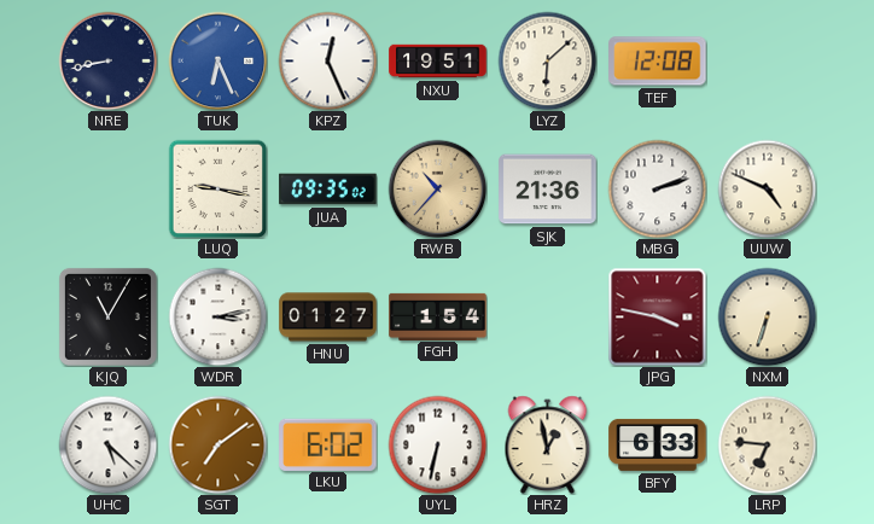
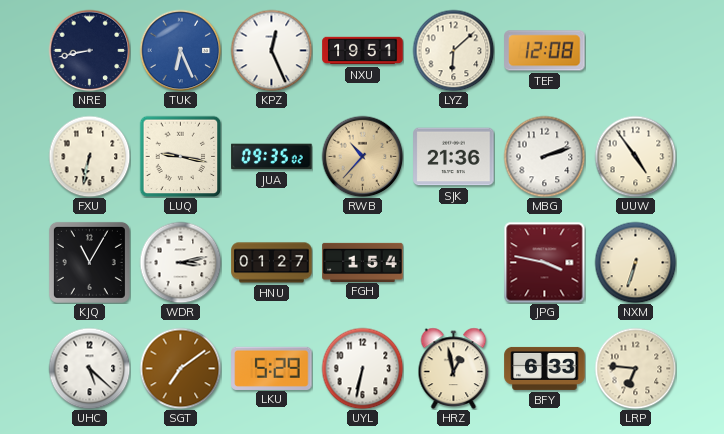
FXU: none -> 6:32 (89, 156)
UUW: 4:49 -> 4:54 (635, 156)
LKU: 6:02 -> 5:29 (272, 368)
